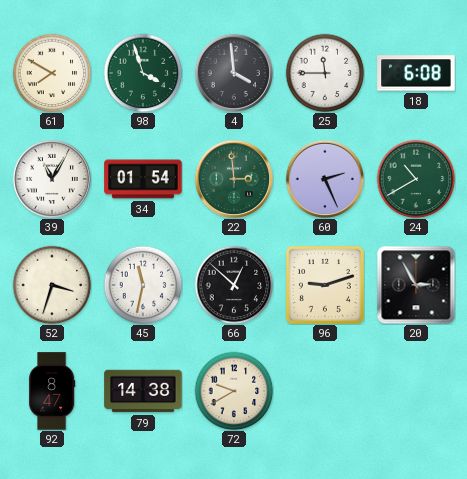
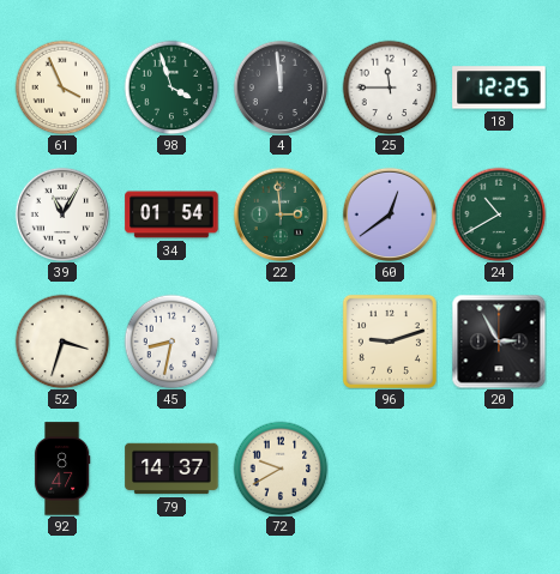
61: 7:50 -> 3:56 (62, 87)
4: 3:59 -> 11:59 (279, 86)
18: 6:08 -> 12:25 (499, 87)
60: 2:26 -> 12:39 (389, 213)
45: 11:32 -> 8:32 (171, 342)
66: 12:52 -> none (234, 285)
79: 14:38 -> 14:37 (171, 469)
